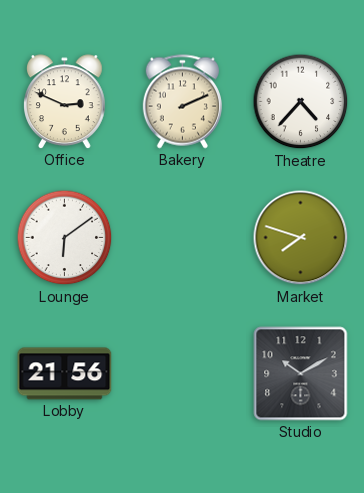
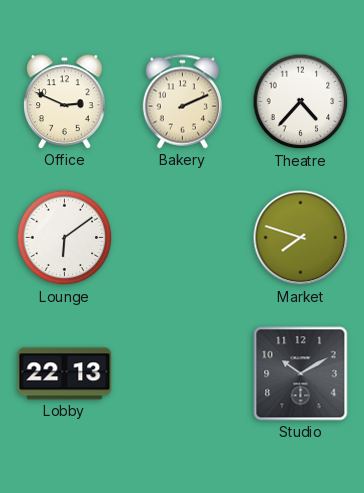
Lobby: 21:56 -> 22:13 (65, 374)
